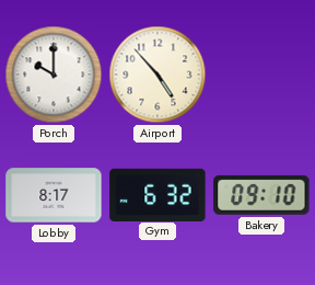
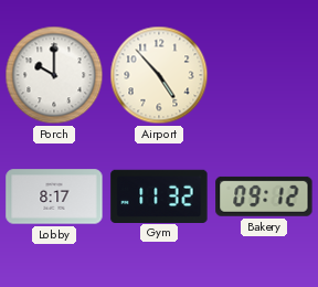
Gym: 6:32 -> 11:32 (159, 195)
Bakery: 09:10 -> 09:12 (264, 196)
